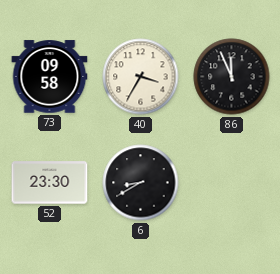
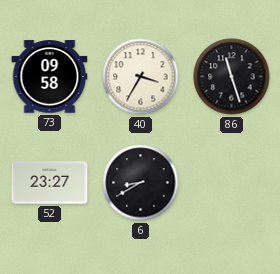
86: 11:56 -> 11:27 (232, 77)
52: 23:30 -> 23:27 (50, 183)
